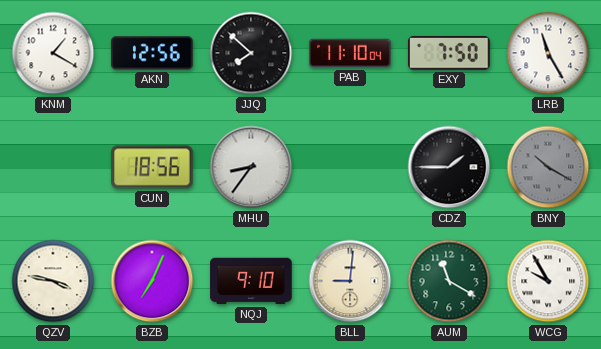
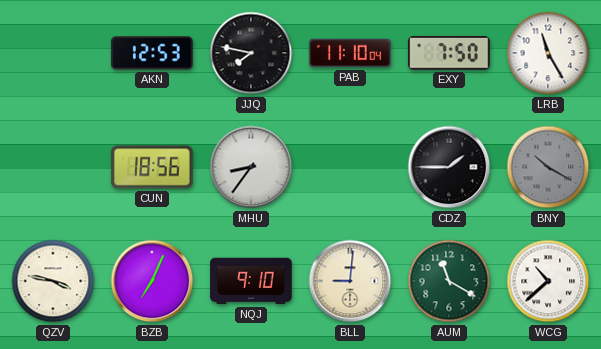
KNM: 1:20 -> none (53, 53)
AKN: 12:56 -> 12:53 (152, 53)
JJQ: 7:52 -> 7:47 (251, 53)
WCG: 9:55 -> 10:38 (548, 281)
